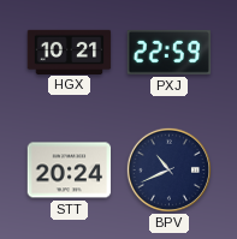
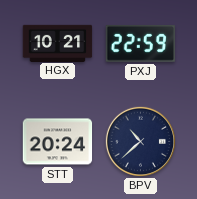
BPV: 10:41 -> 10:38 (140, 141)
